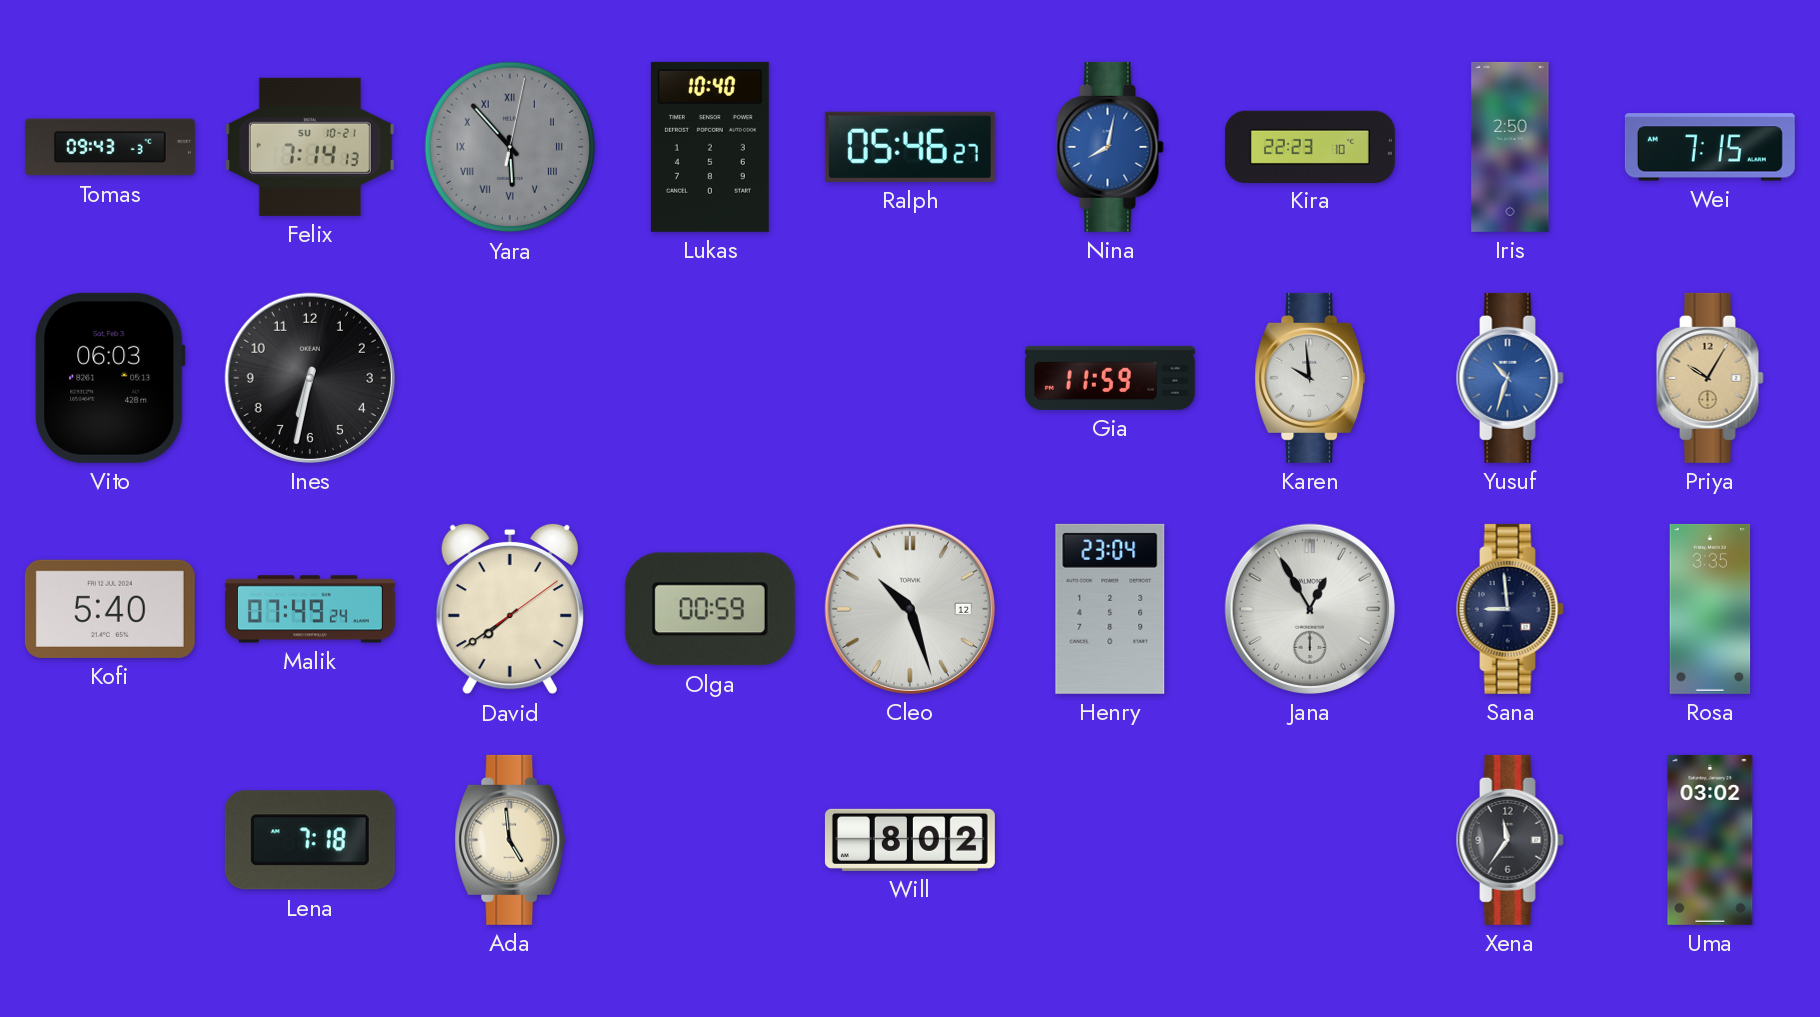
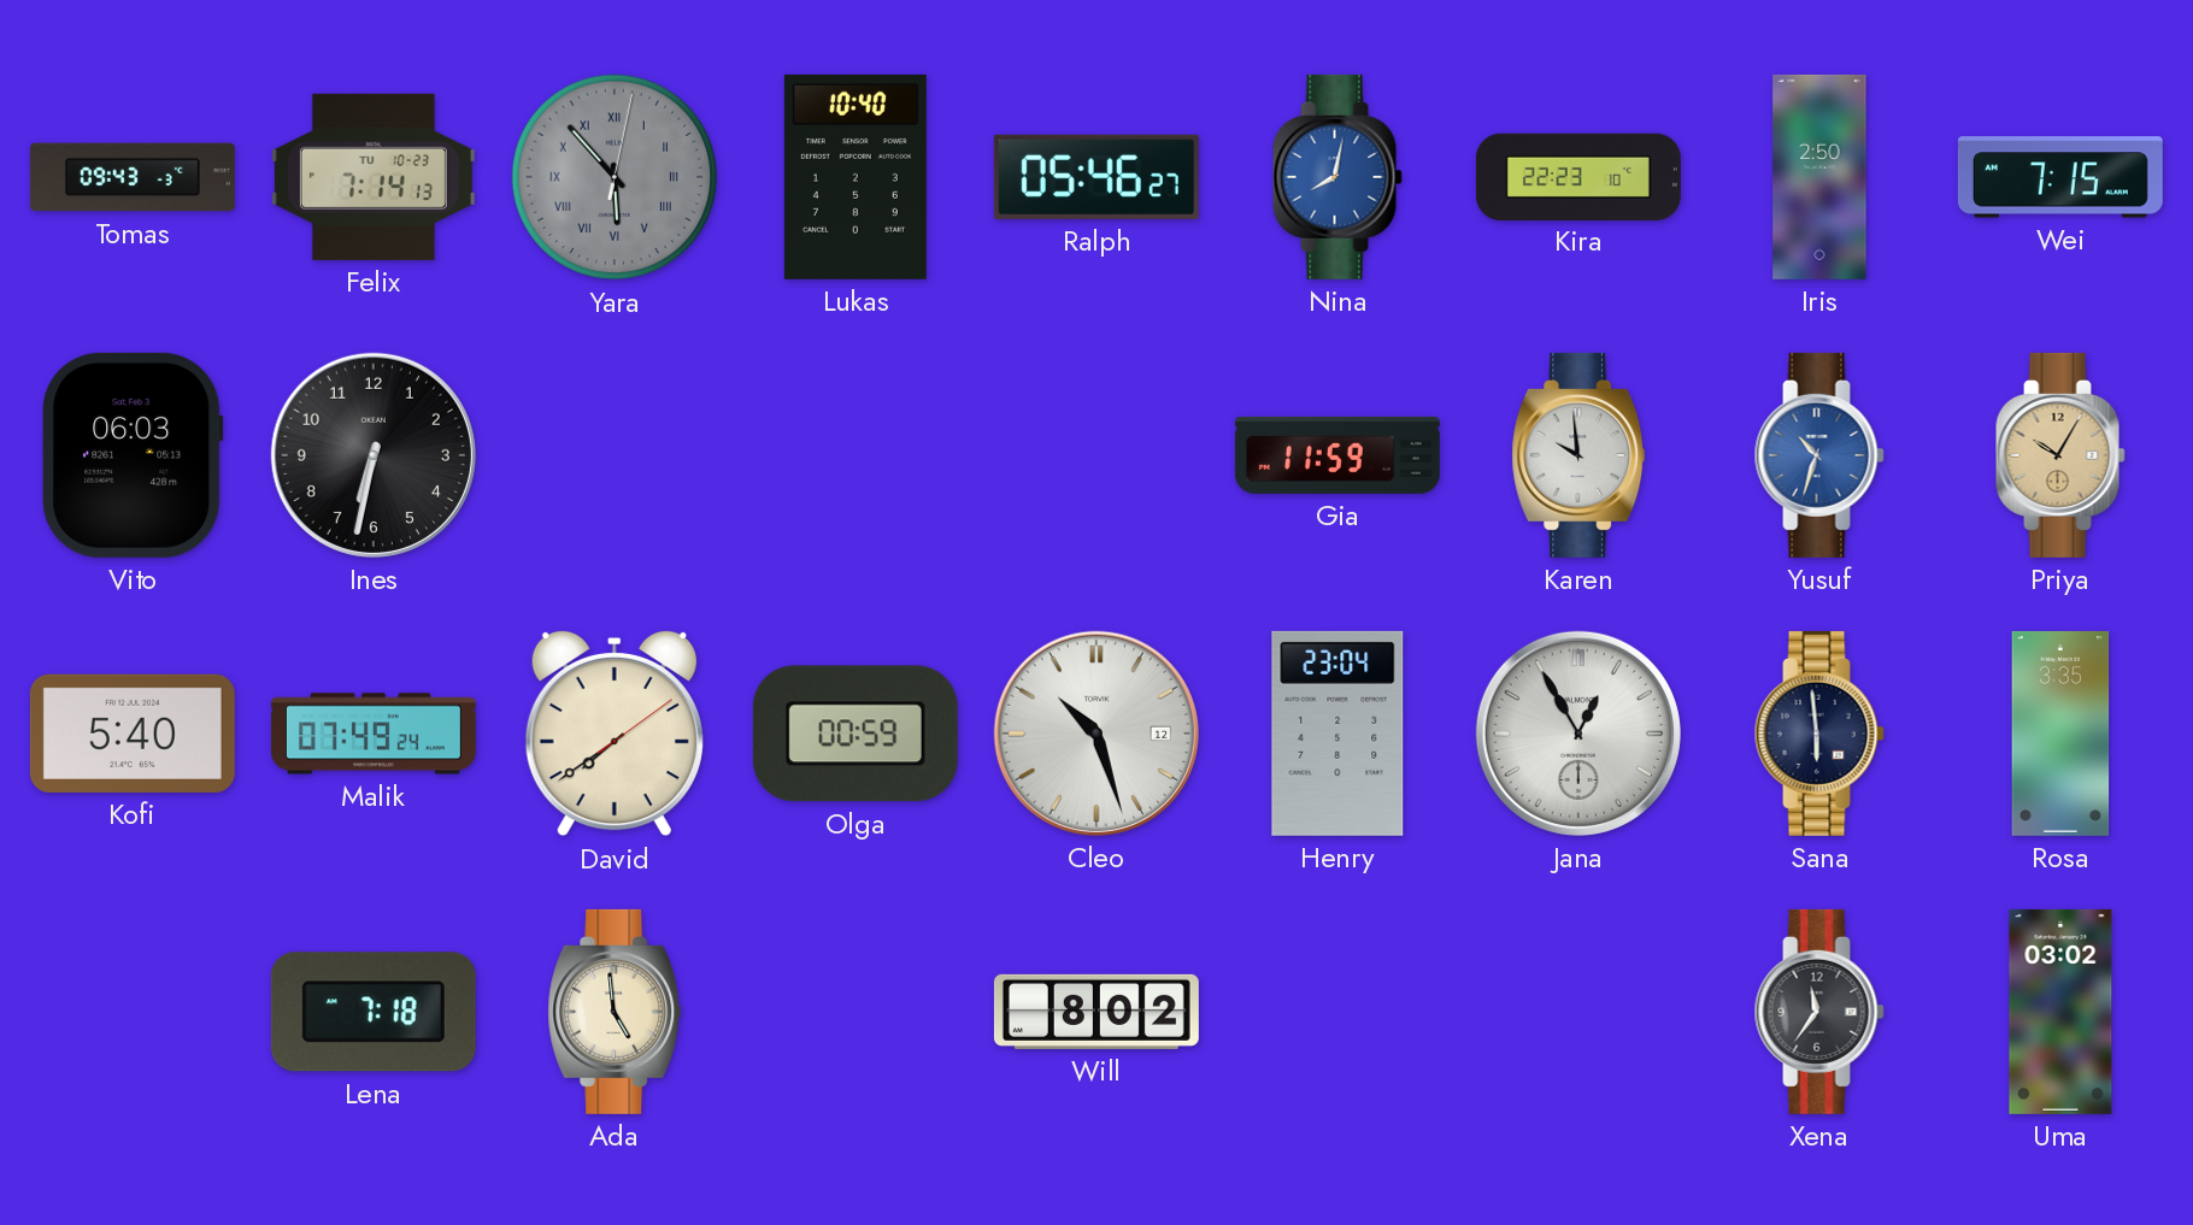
Felix date: SU 10-21 -> TU 10-23 (374, 177)
Sana: 8:59 -> 5:59 (1819, 734)
